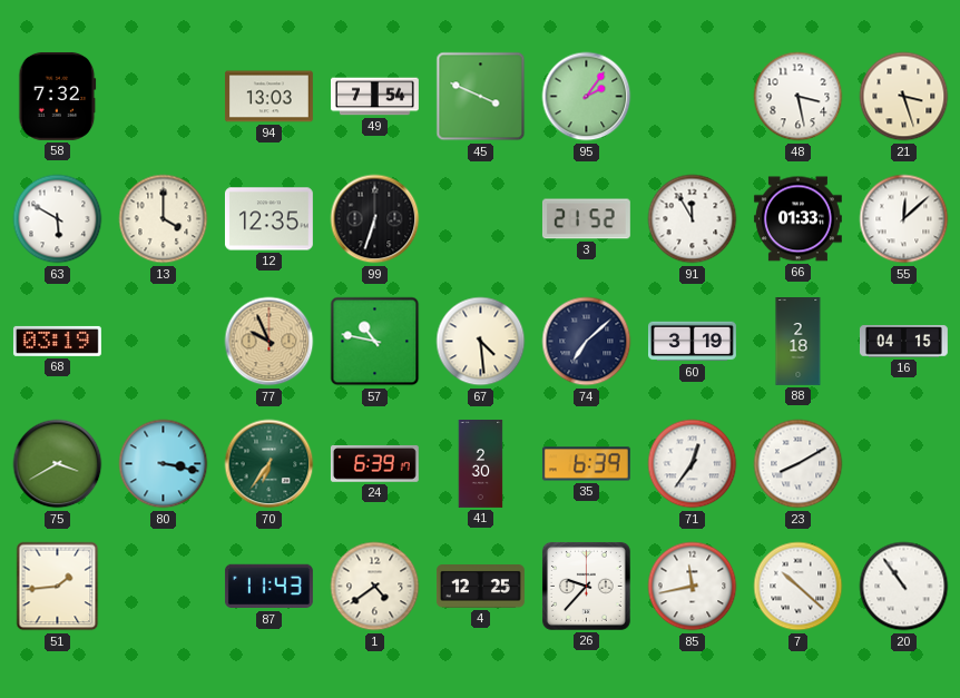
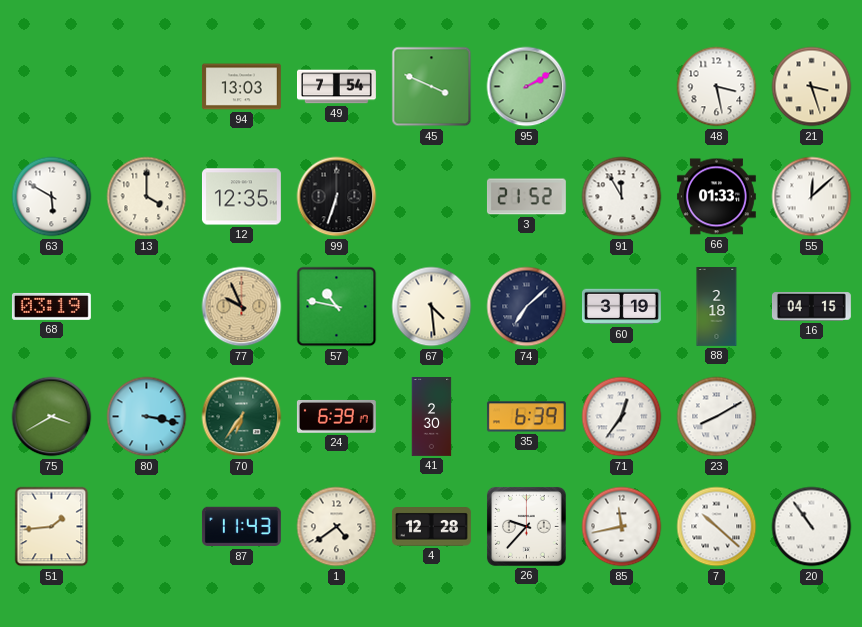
58: 7:32 -> none (58, 96)
95: 2:06 -> 2:10 (527, 87)
4: 12:25 -> 12:28 (431, 527)
